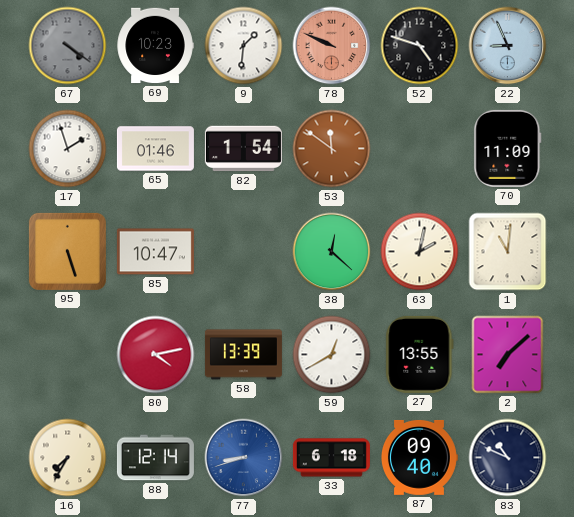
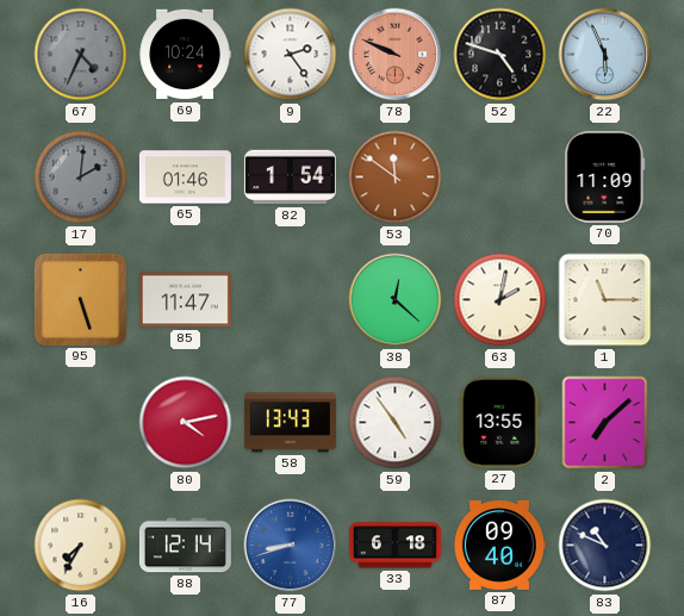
67: 4:21 -> 4:34 (81, 55)
69: 10:23 -> 10:24 (185, 55)
9: 1:31 -> 2:24 (291, 55)
22: 8:56 -> 5:56 (605, 55)
17: 1:57 -> 2:01 (81, 178)
17 dial: white -> grey (81, 178)
85: 10:47 -> 11:47 (185, 300)
1: 11:01 -> 11:15 (605, 300)
58: 13:39 -> 13:43 (290, 423)
59: 12:40 -> 4:54 (396, 423)
